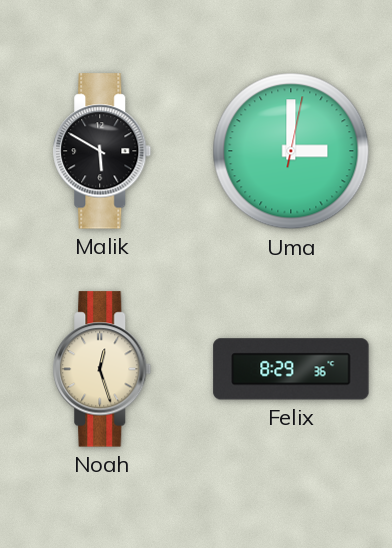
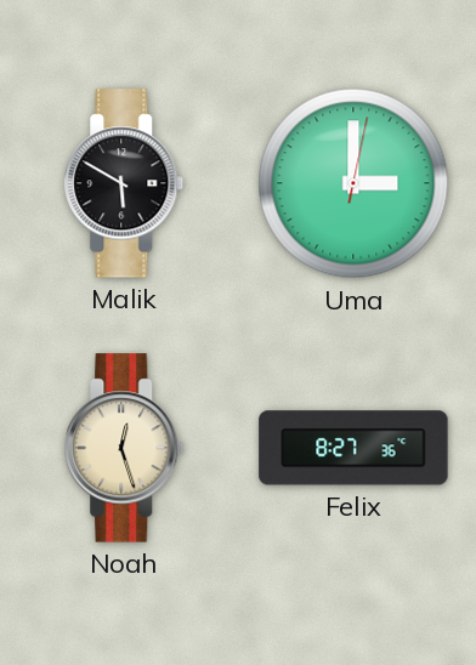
Felix: 8:29 -> 8:27 (353, 448)
